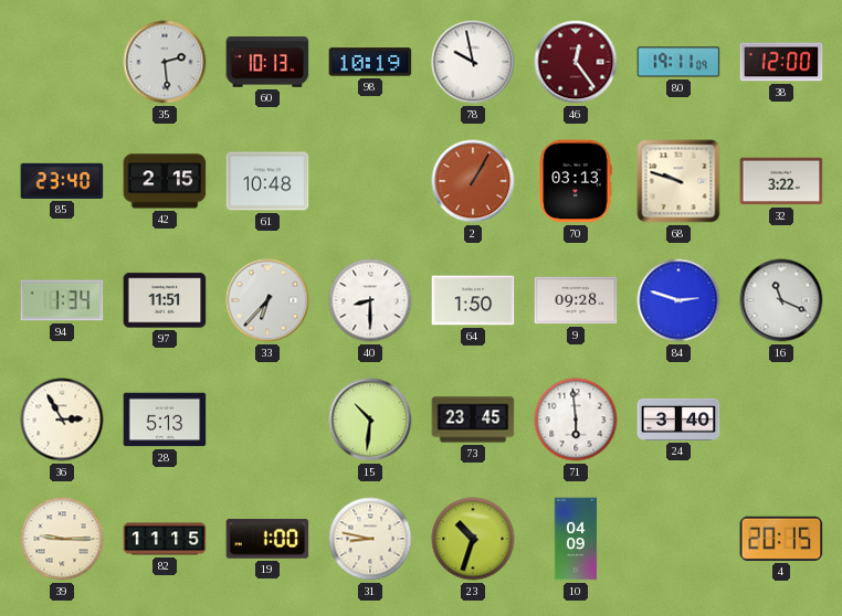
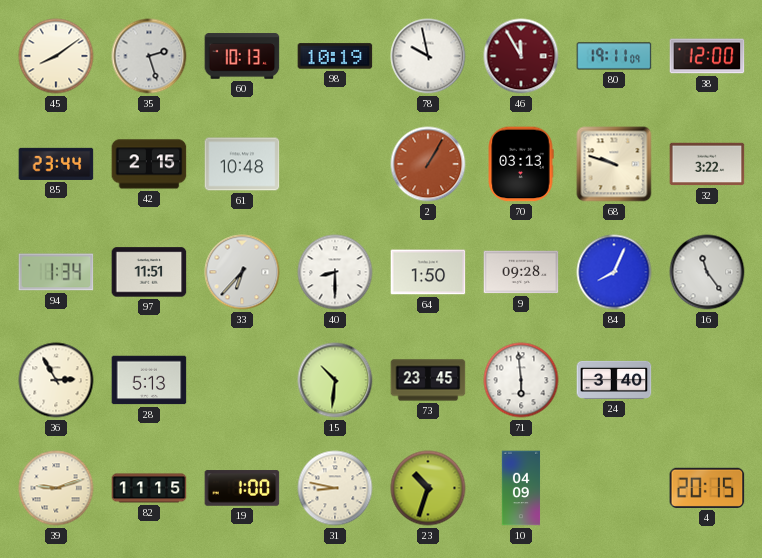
45: none -> 8:09 (56, 56)
35: 2:29 -> 2:27 (149, 56)
46: 12:24 -> 11:55 (521, 56)
85: 23:40 -> 23:44 (56, 164)
84: 2:48 -> 8:04 (614, 272)
16: 11:19 -> 11:24 (707, 272)
39: 9:15 -> 9:12 (56, 488)
